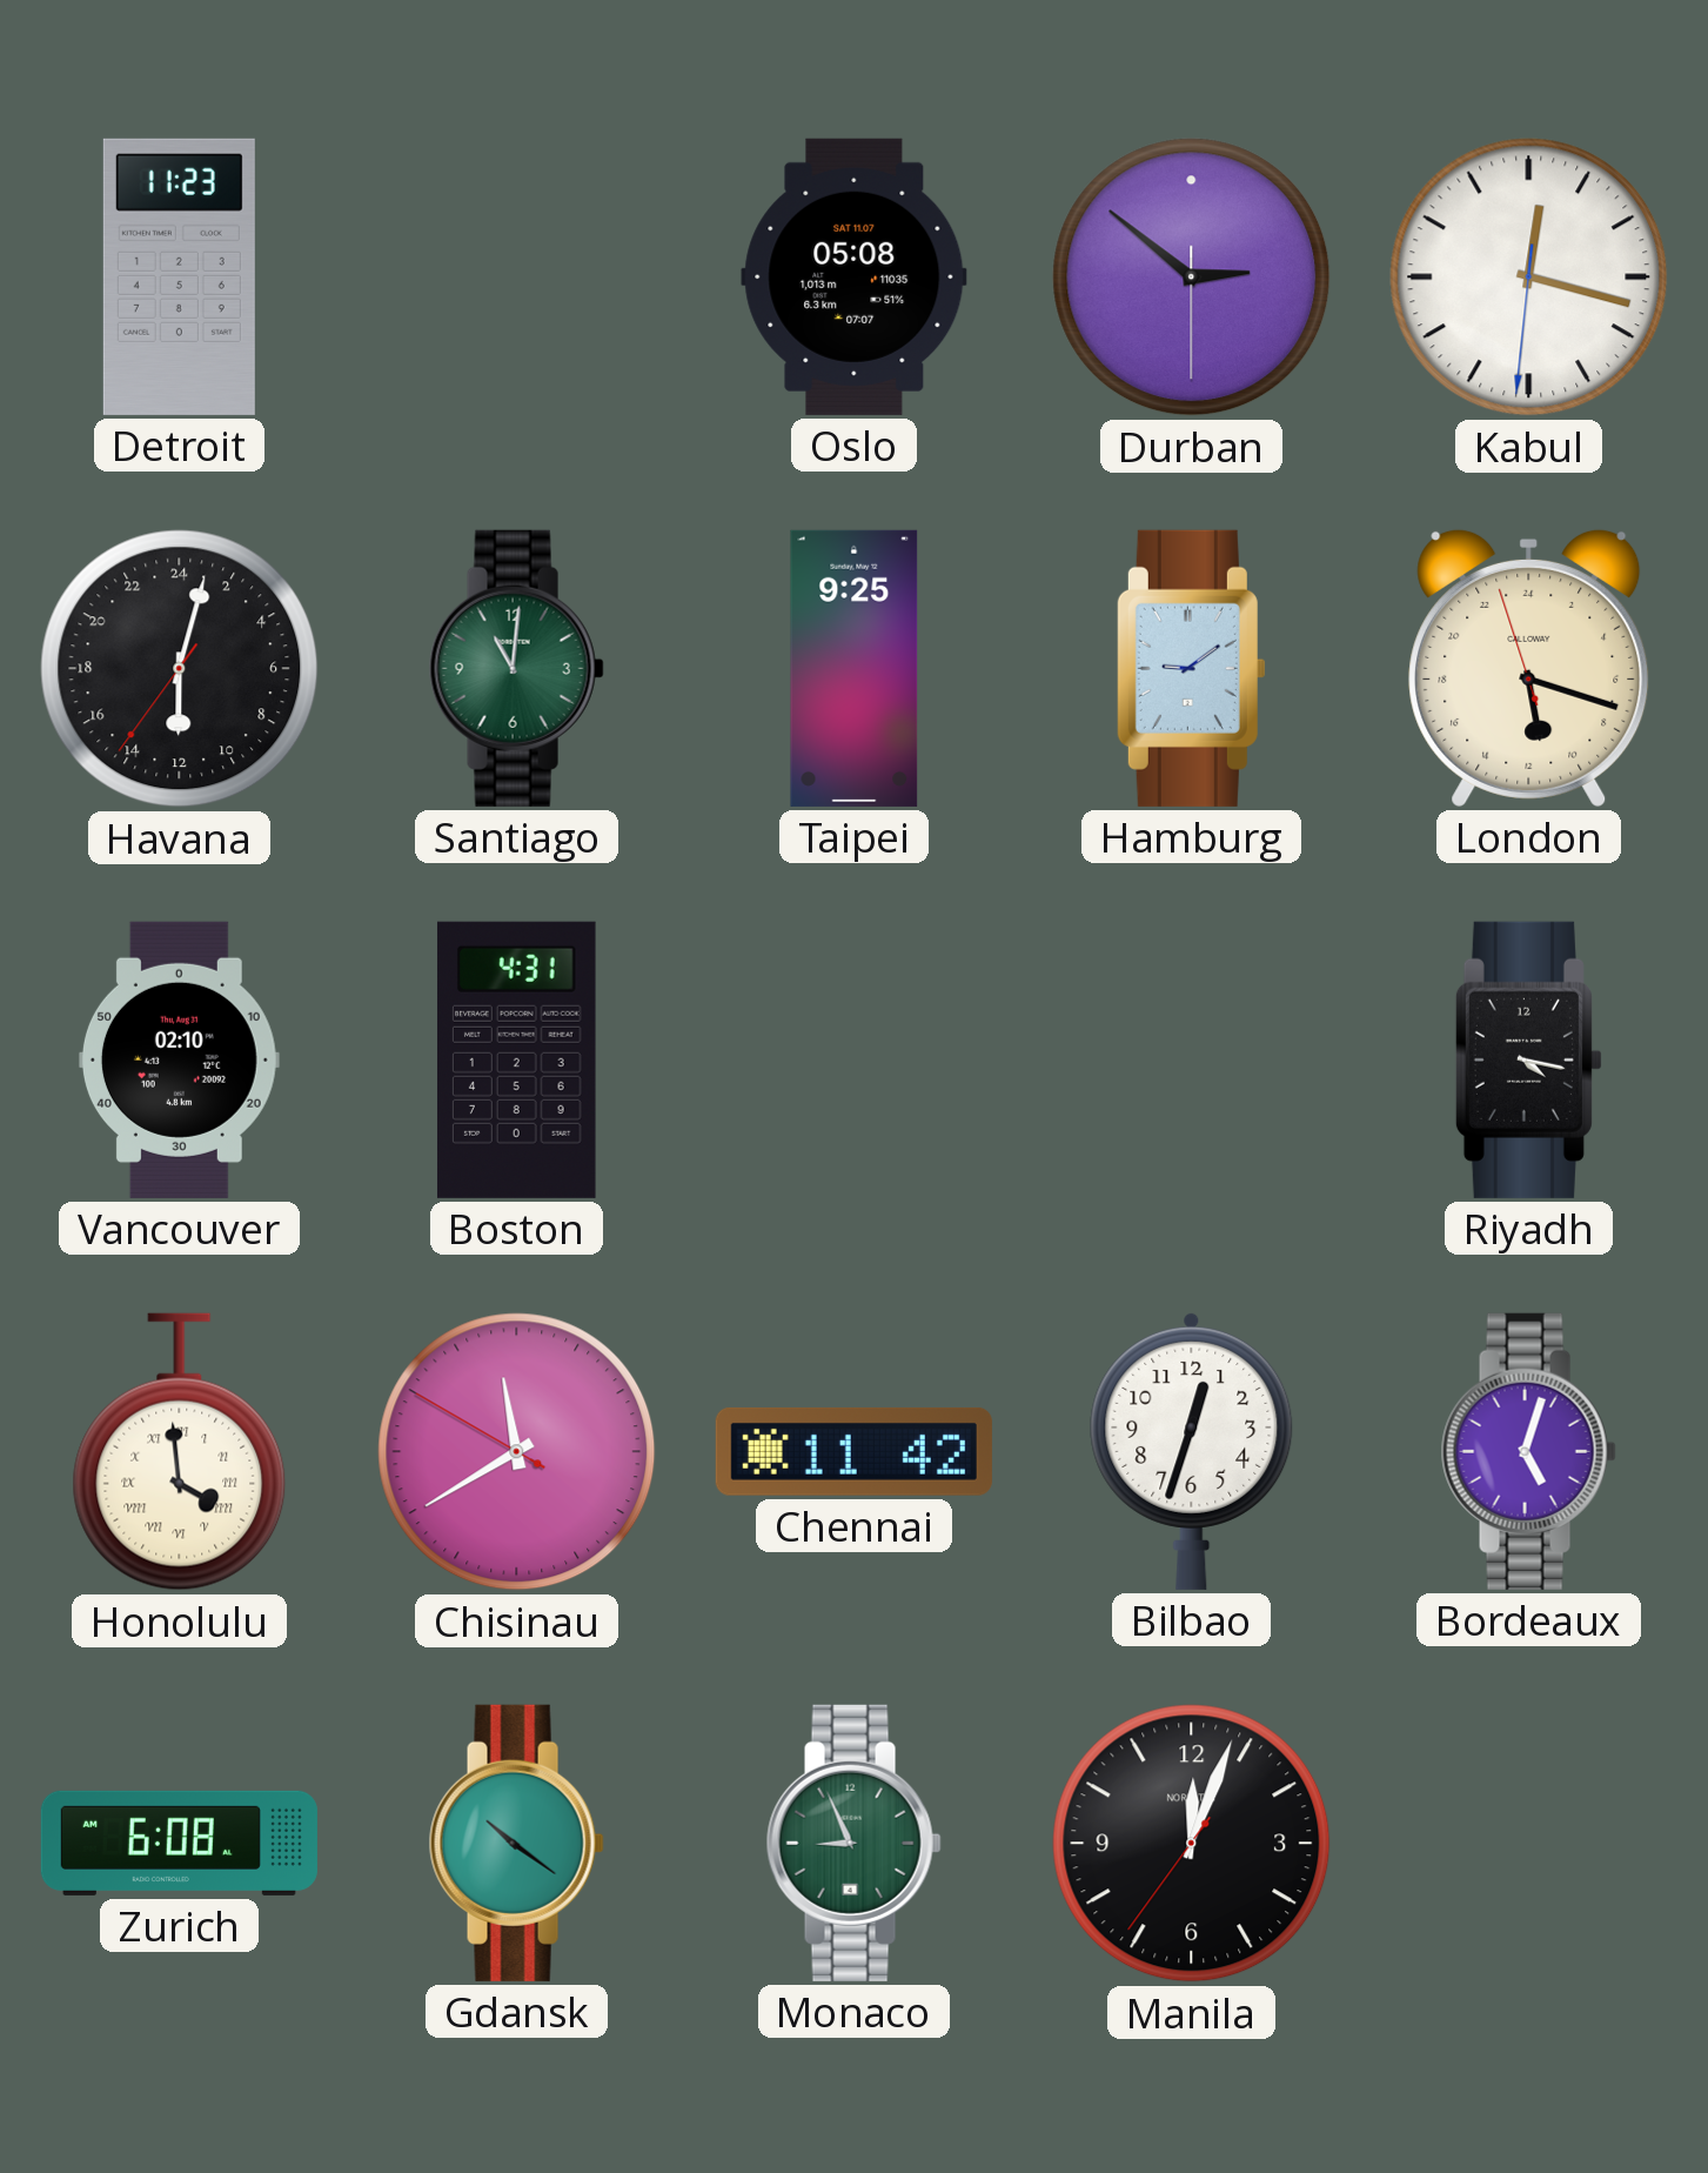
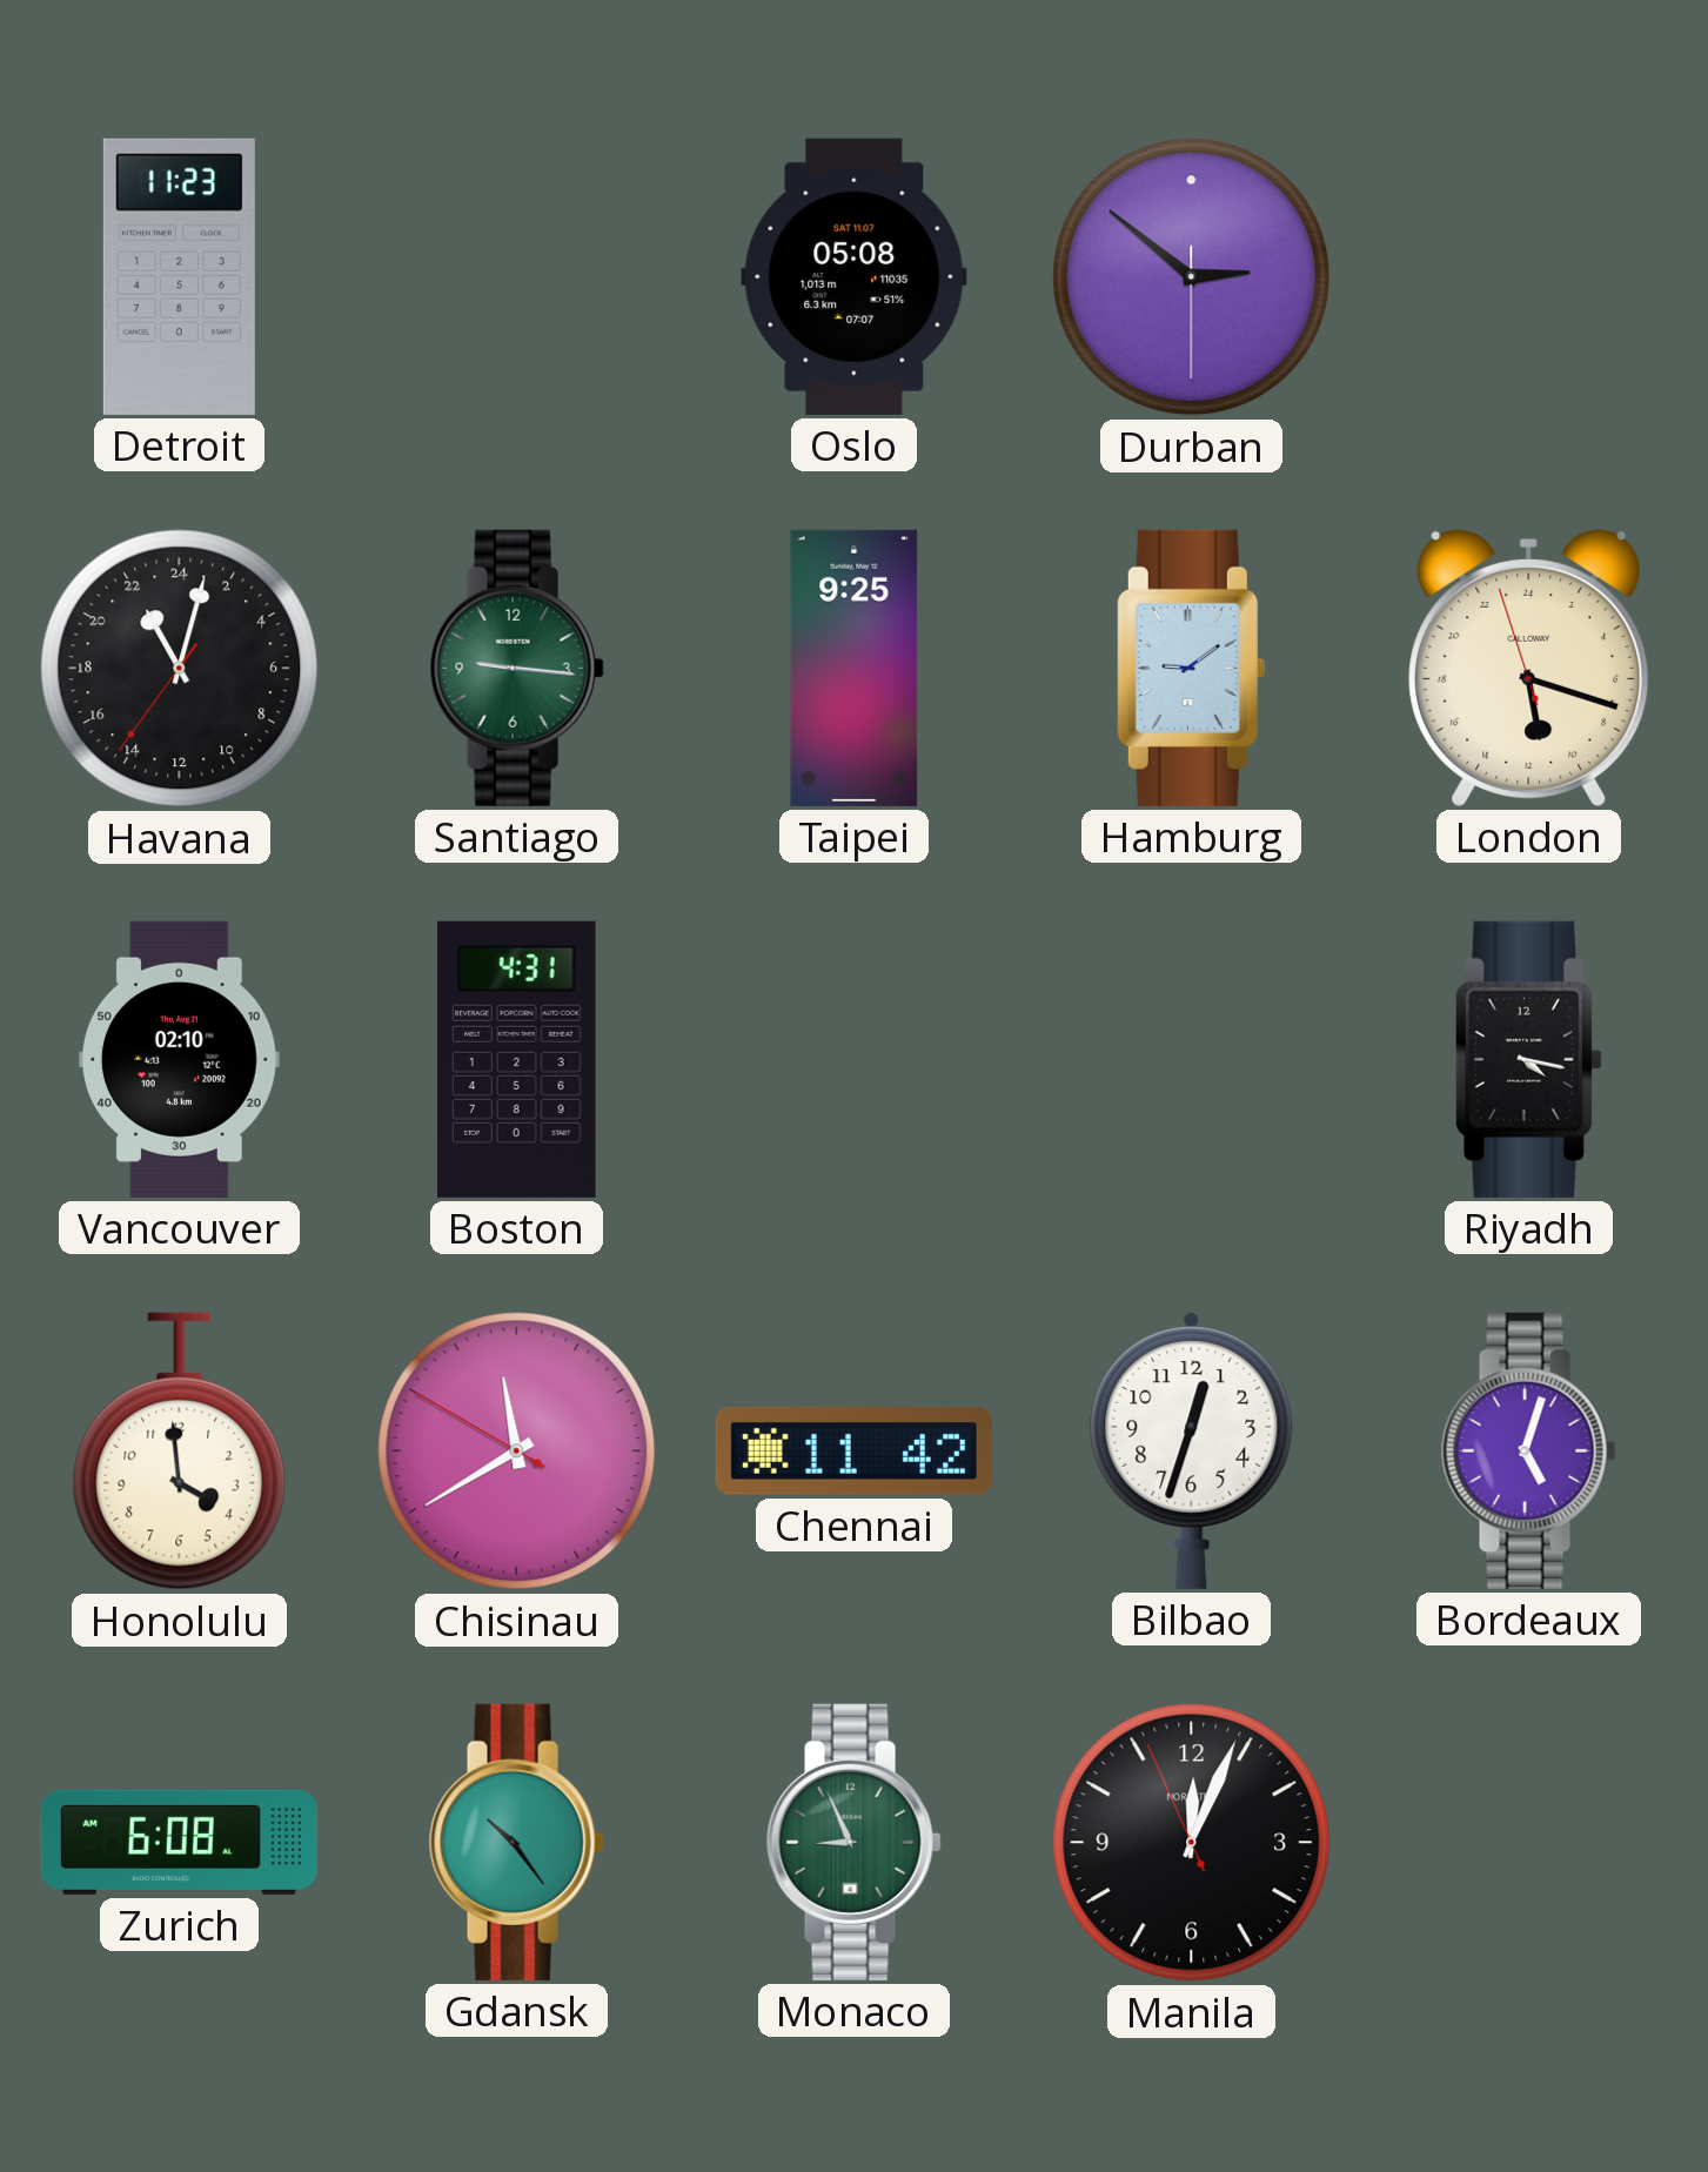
Kabul: 12:17 -> none (1529, 278)
Havana: 12:02 -> 22:02 (180, 669)
Santiago: 11:01 -> 9:16 (516, 668)
Honolulu numerals: Roman -> Arabic (180, 1452)
Gdansk: 10:21 -> 10:24 (516, 1842)
Manila: 12:03:36 -> 12:03:56 (1192, 1843)
